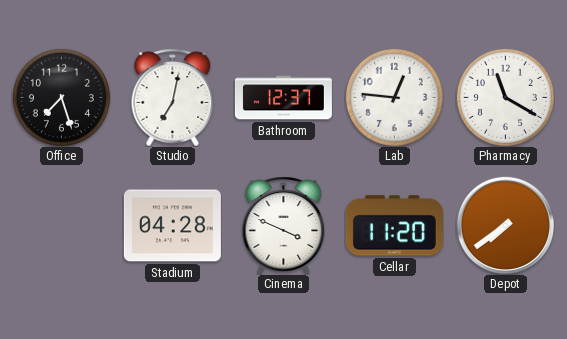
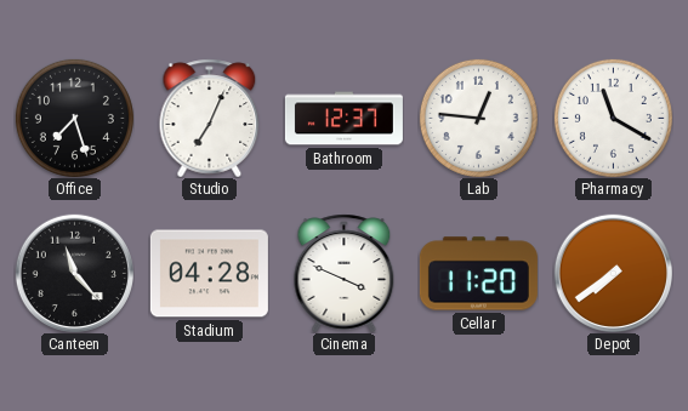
Studio: 7:02 -> 7:04 (210, 118)
Canteen: none -> 11:23 (74, 273)
